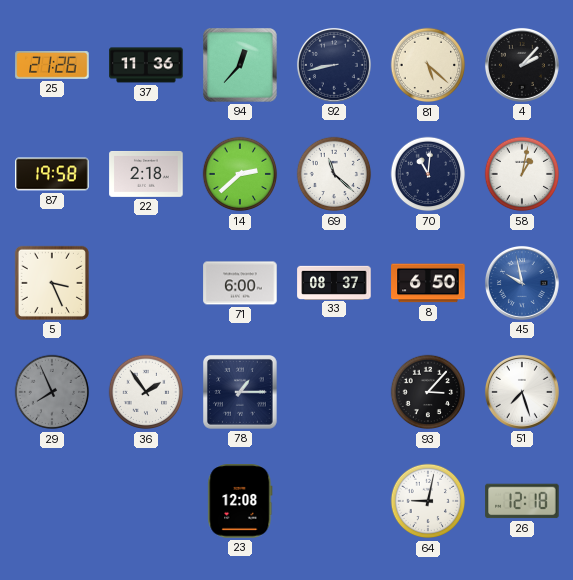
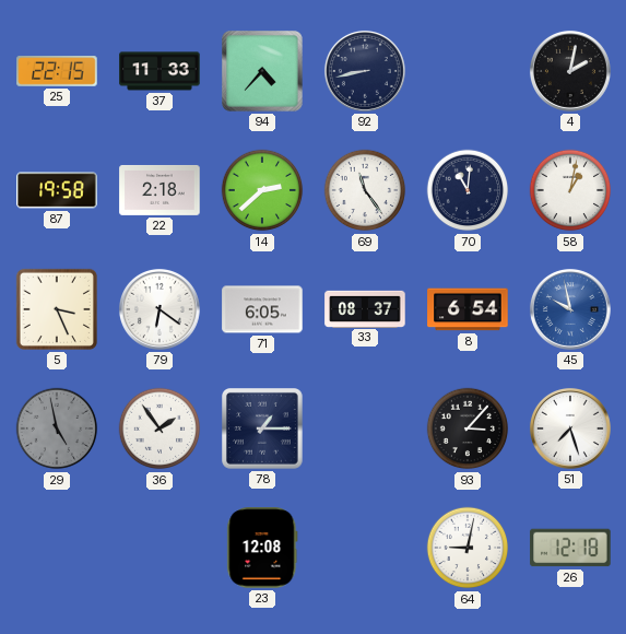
25: 21:26 -> 22:15 (57, 72)
37: 11:36 -> 11:33 (160, 71)
94: 12:37 -> 4:37 (263, 72)
81: 5:22 -> none (428, 65)
4: 2:07 -> 2:02 (570, 71)
69: 11:22 -> 11:24 (365, 190)
79: none -> 6:21 (160, 309)
71: 6:00 -> 6:05 (262, 309)
8: 6:50 -> 6:54 (468, 309)
29: 7:56 -> 4:58 (57, 428)
